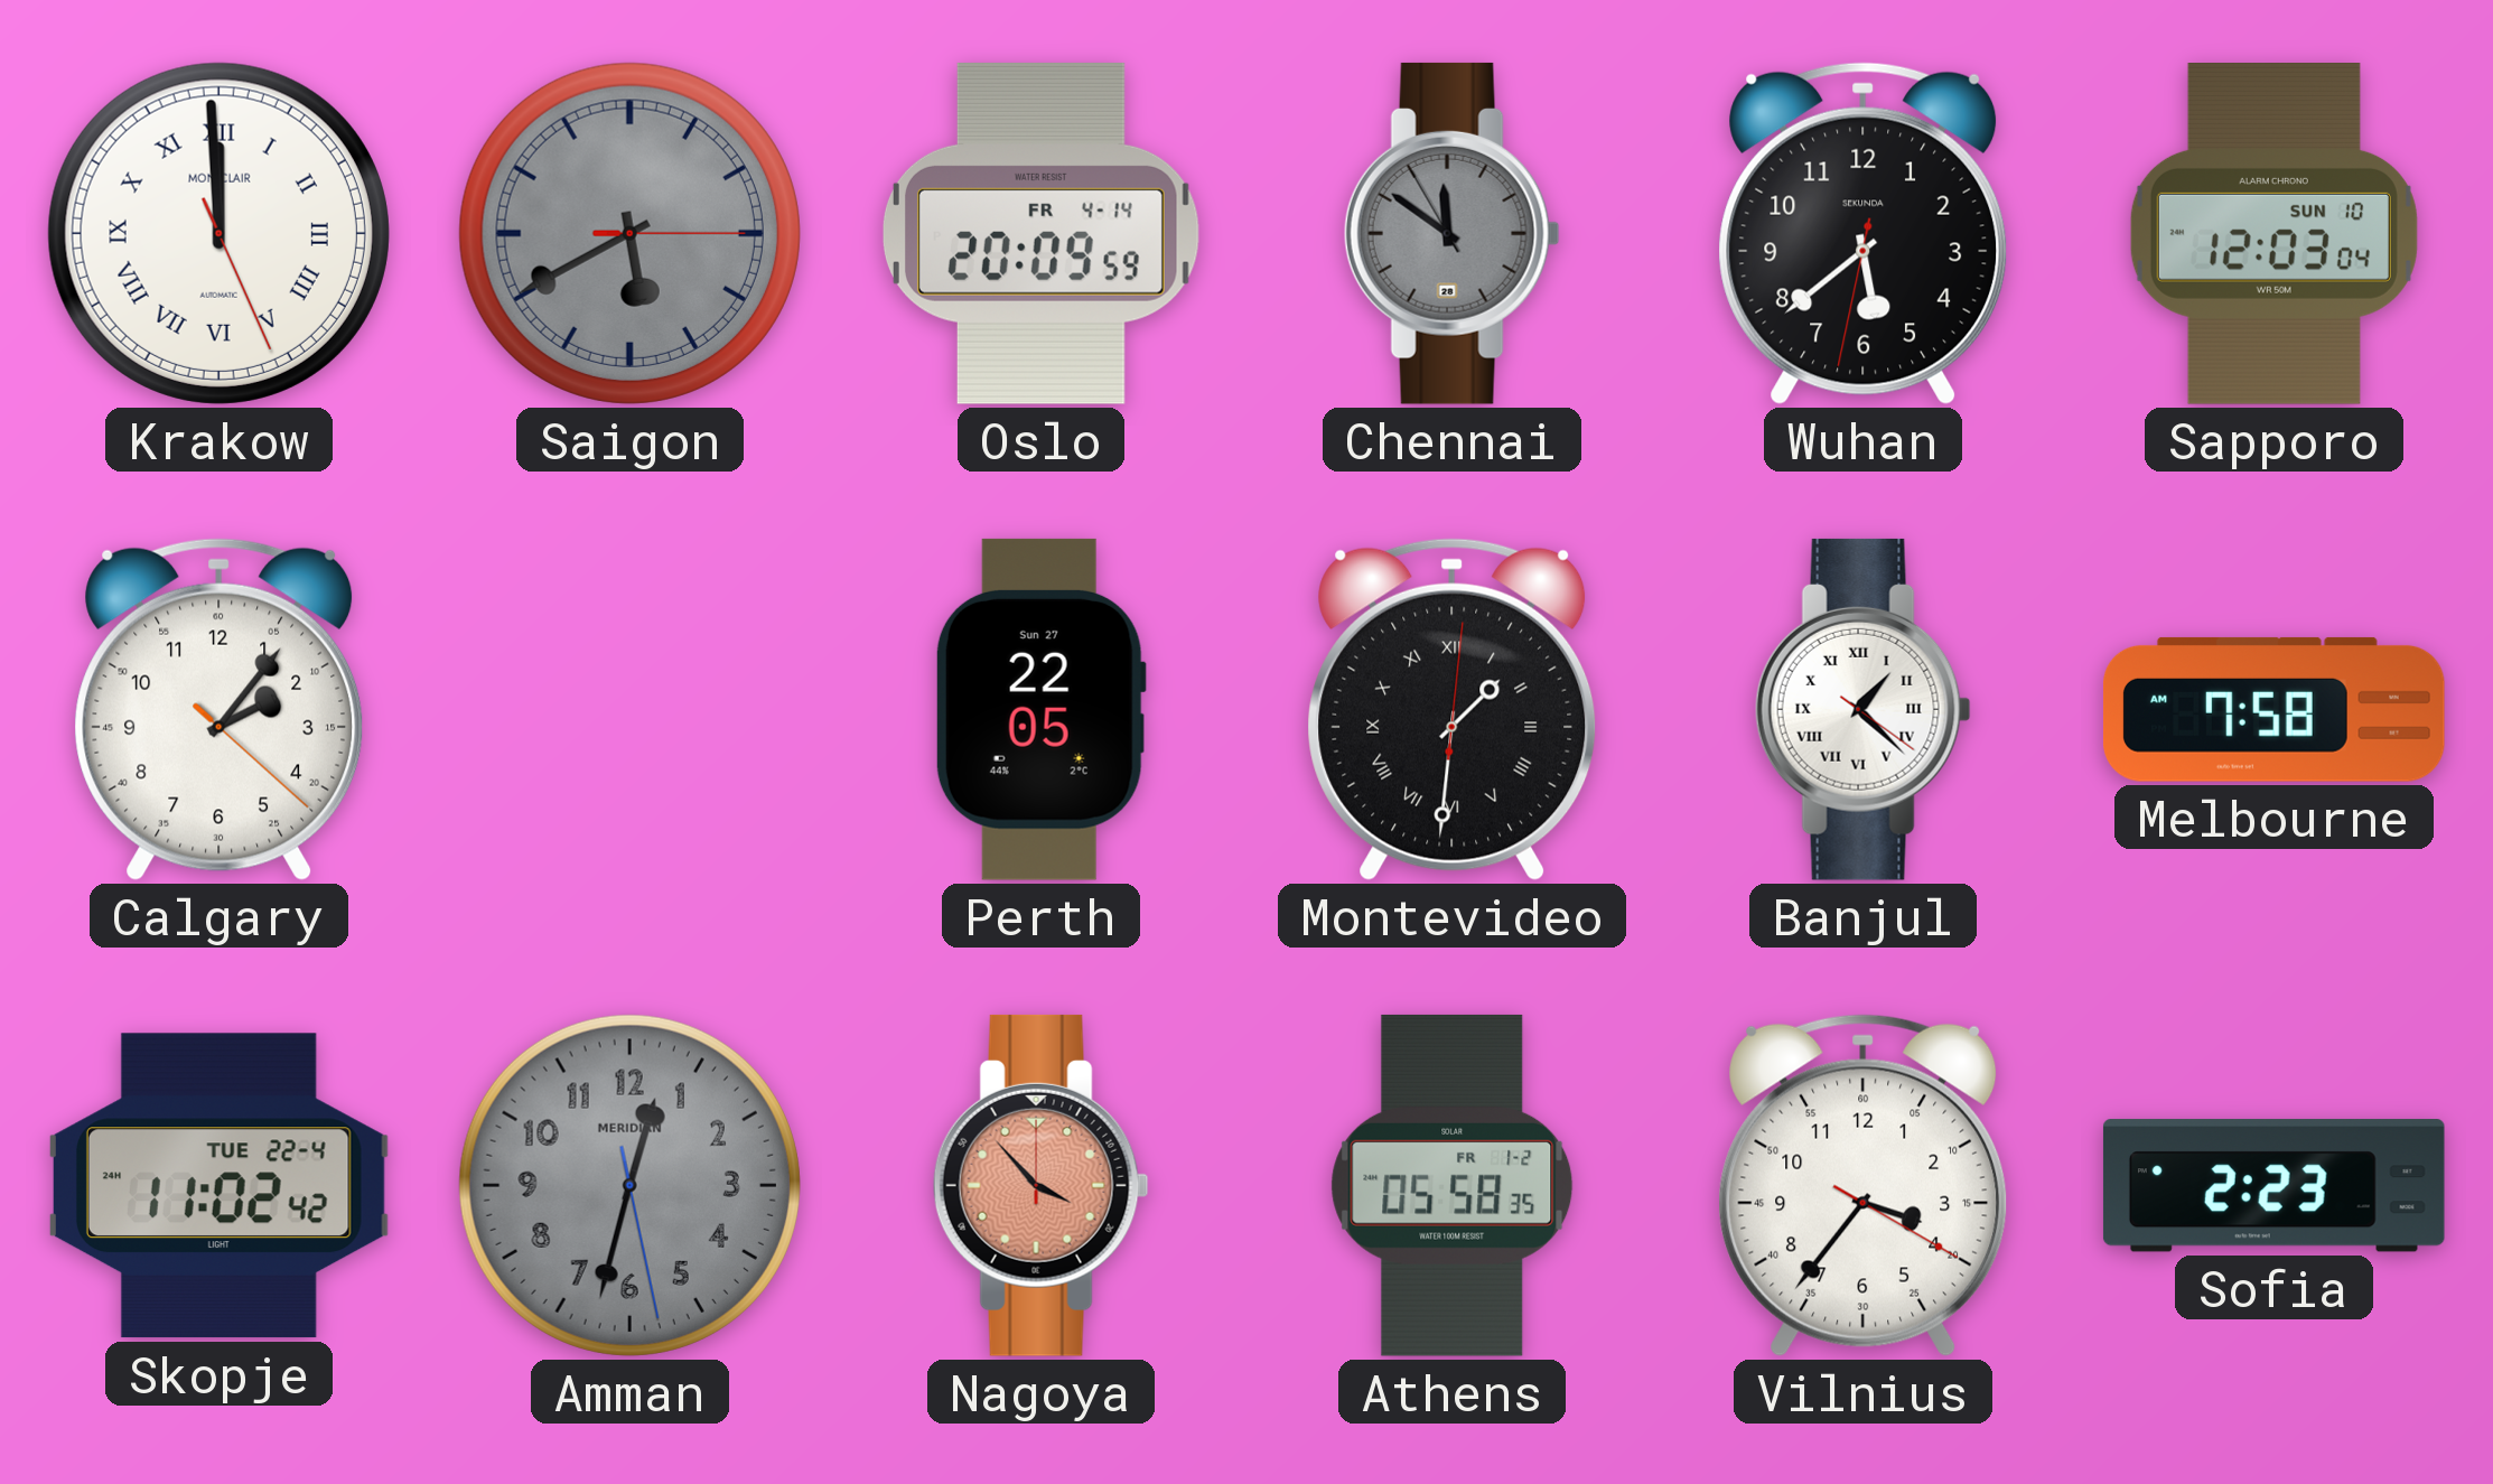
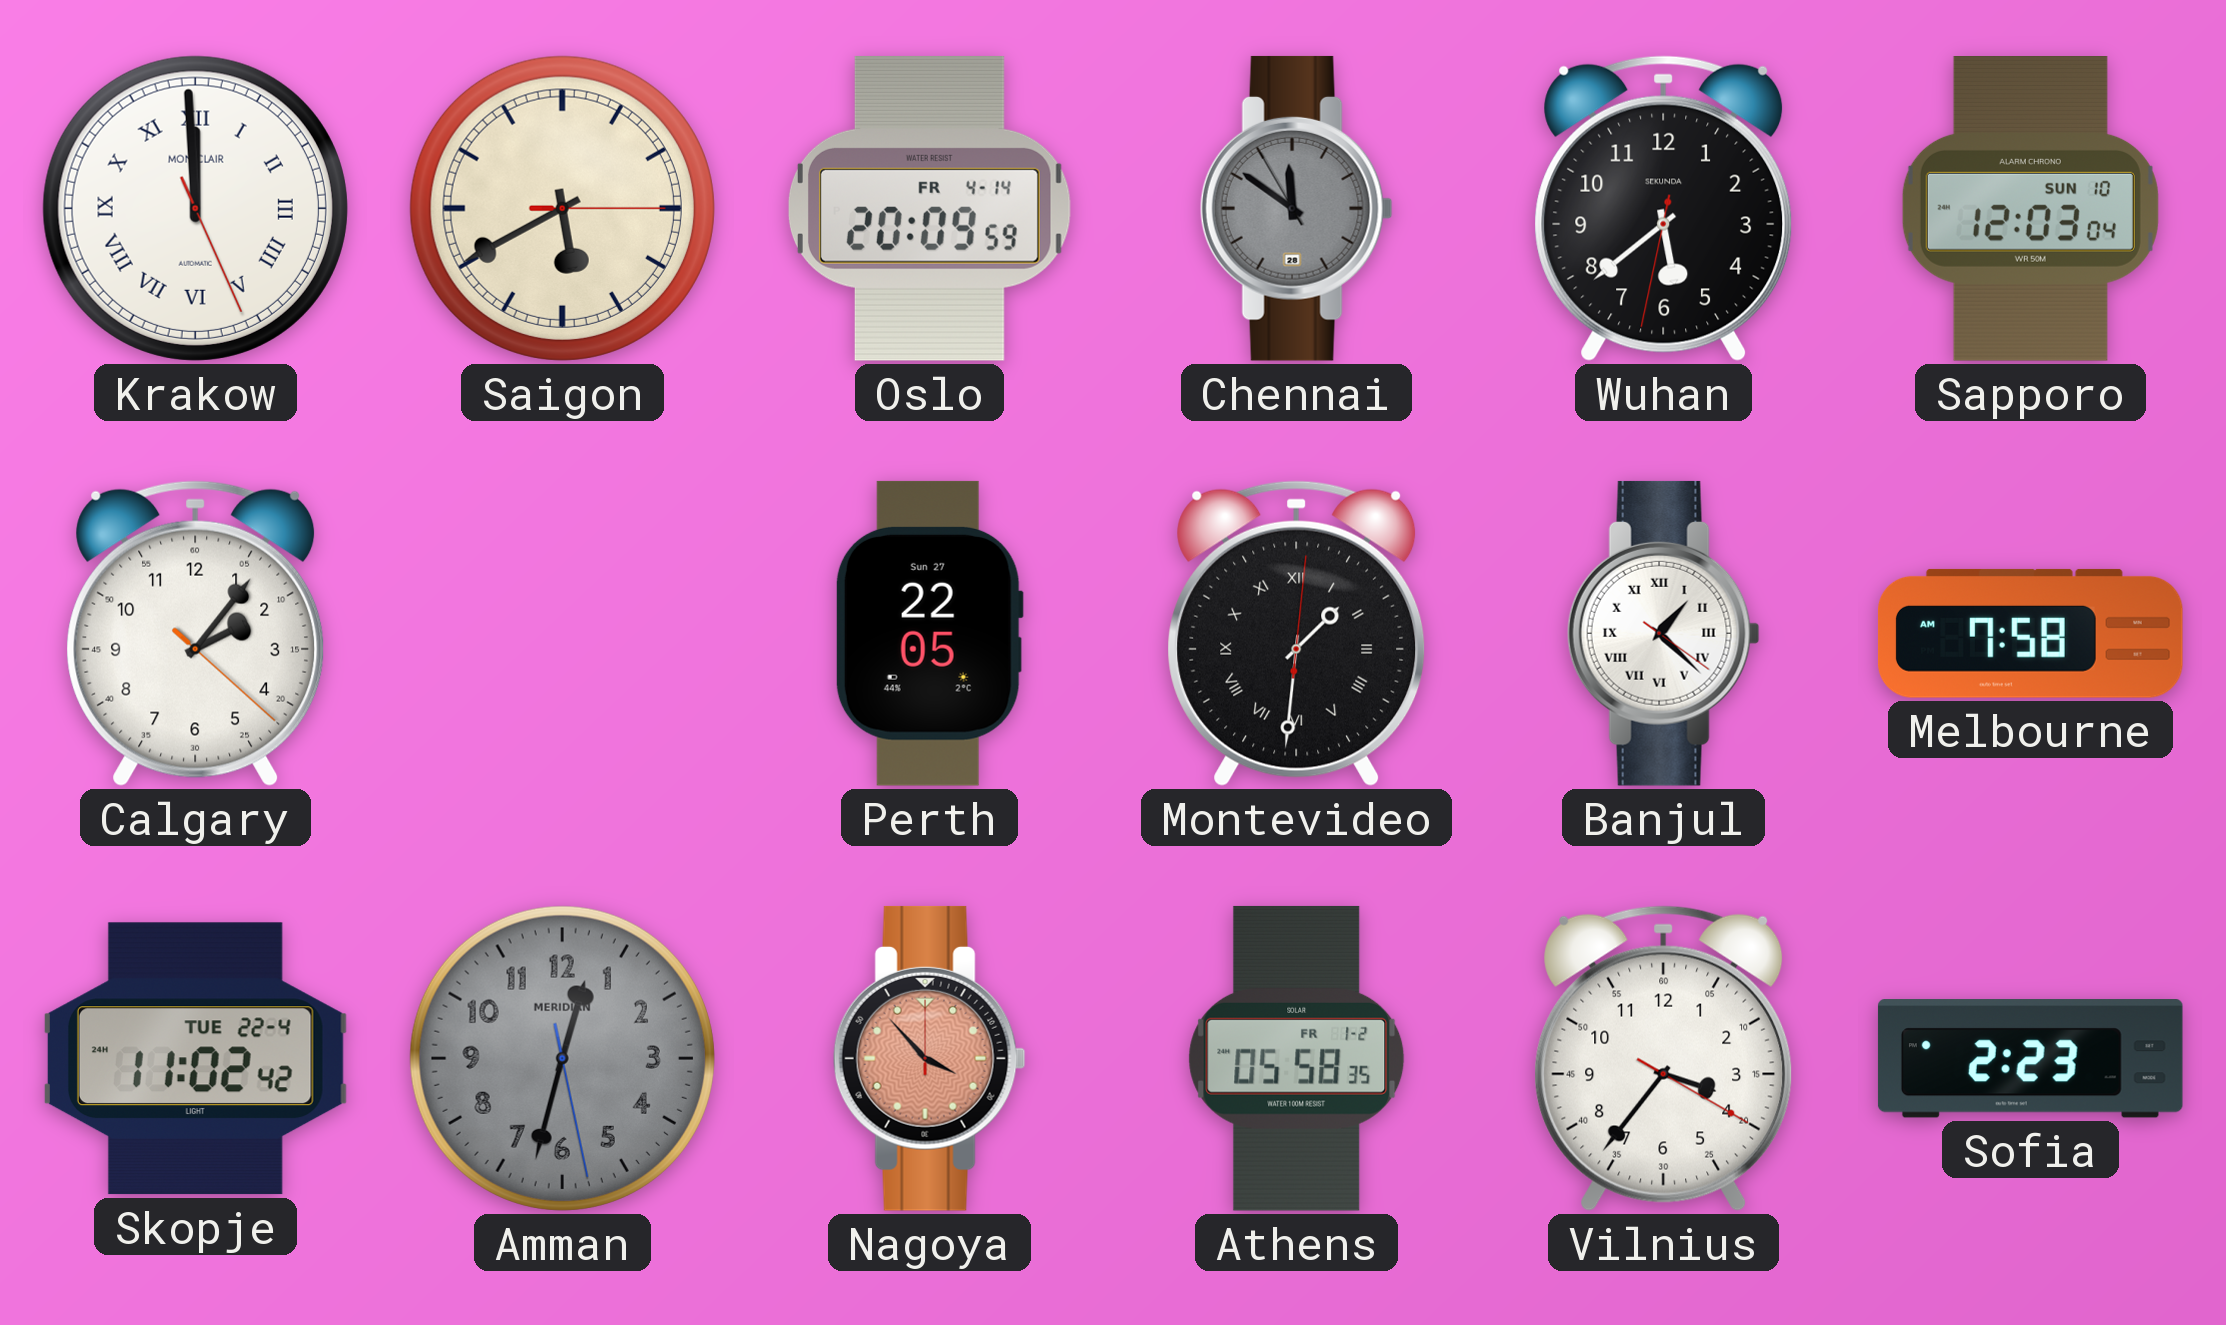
Saigon dial: grey -> cream (562, 208)
